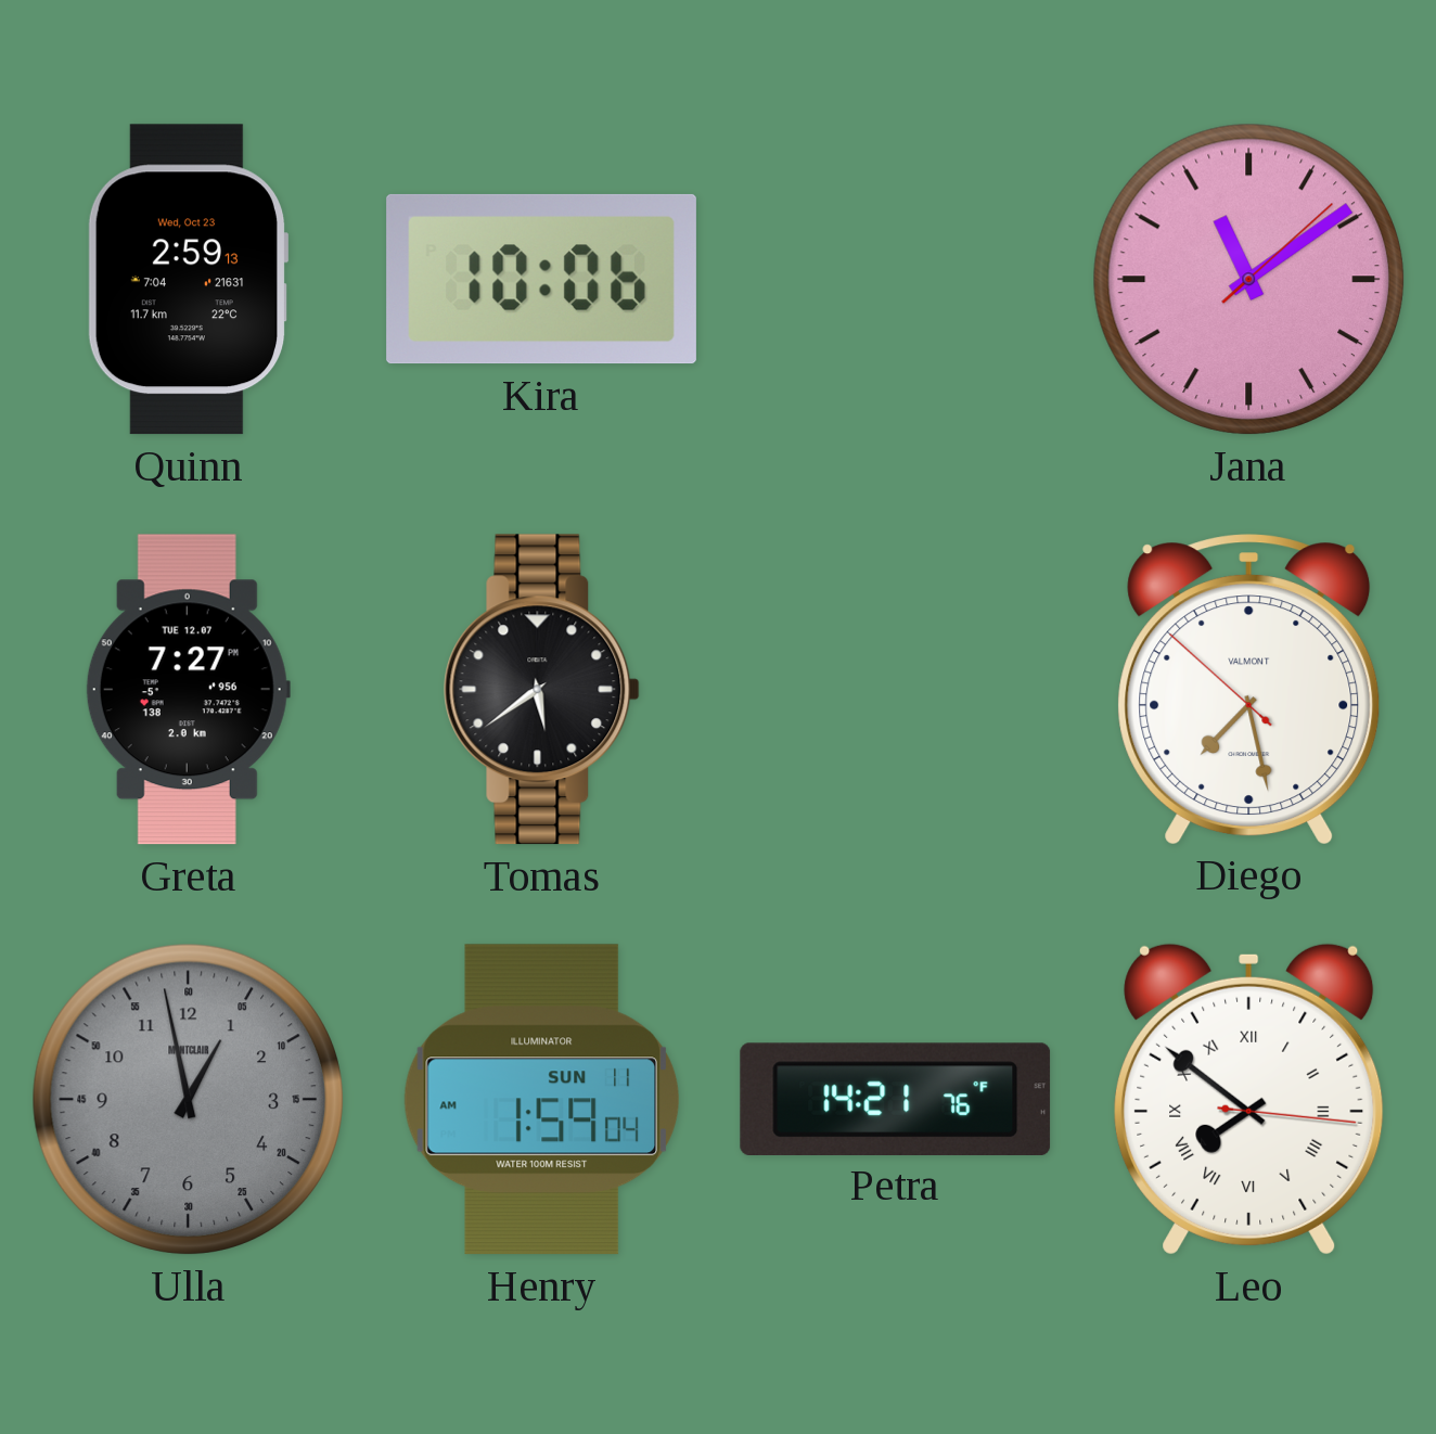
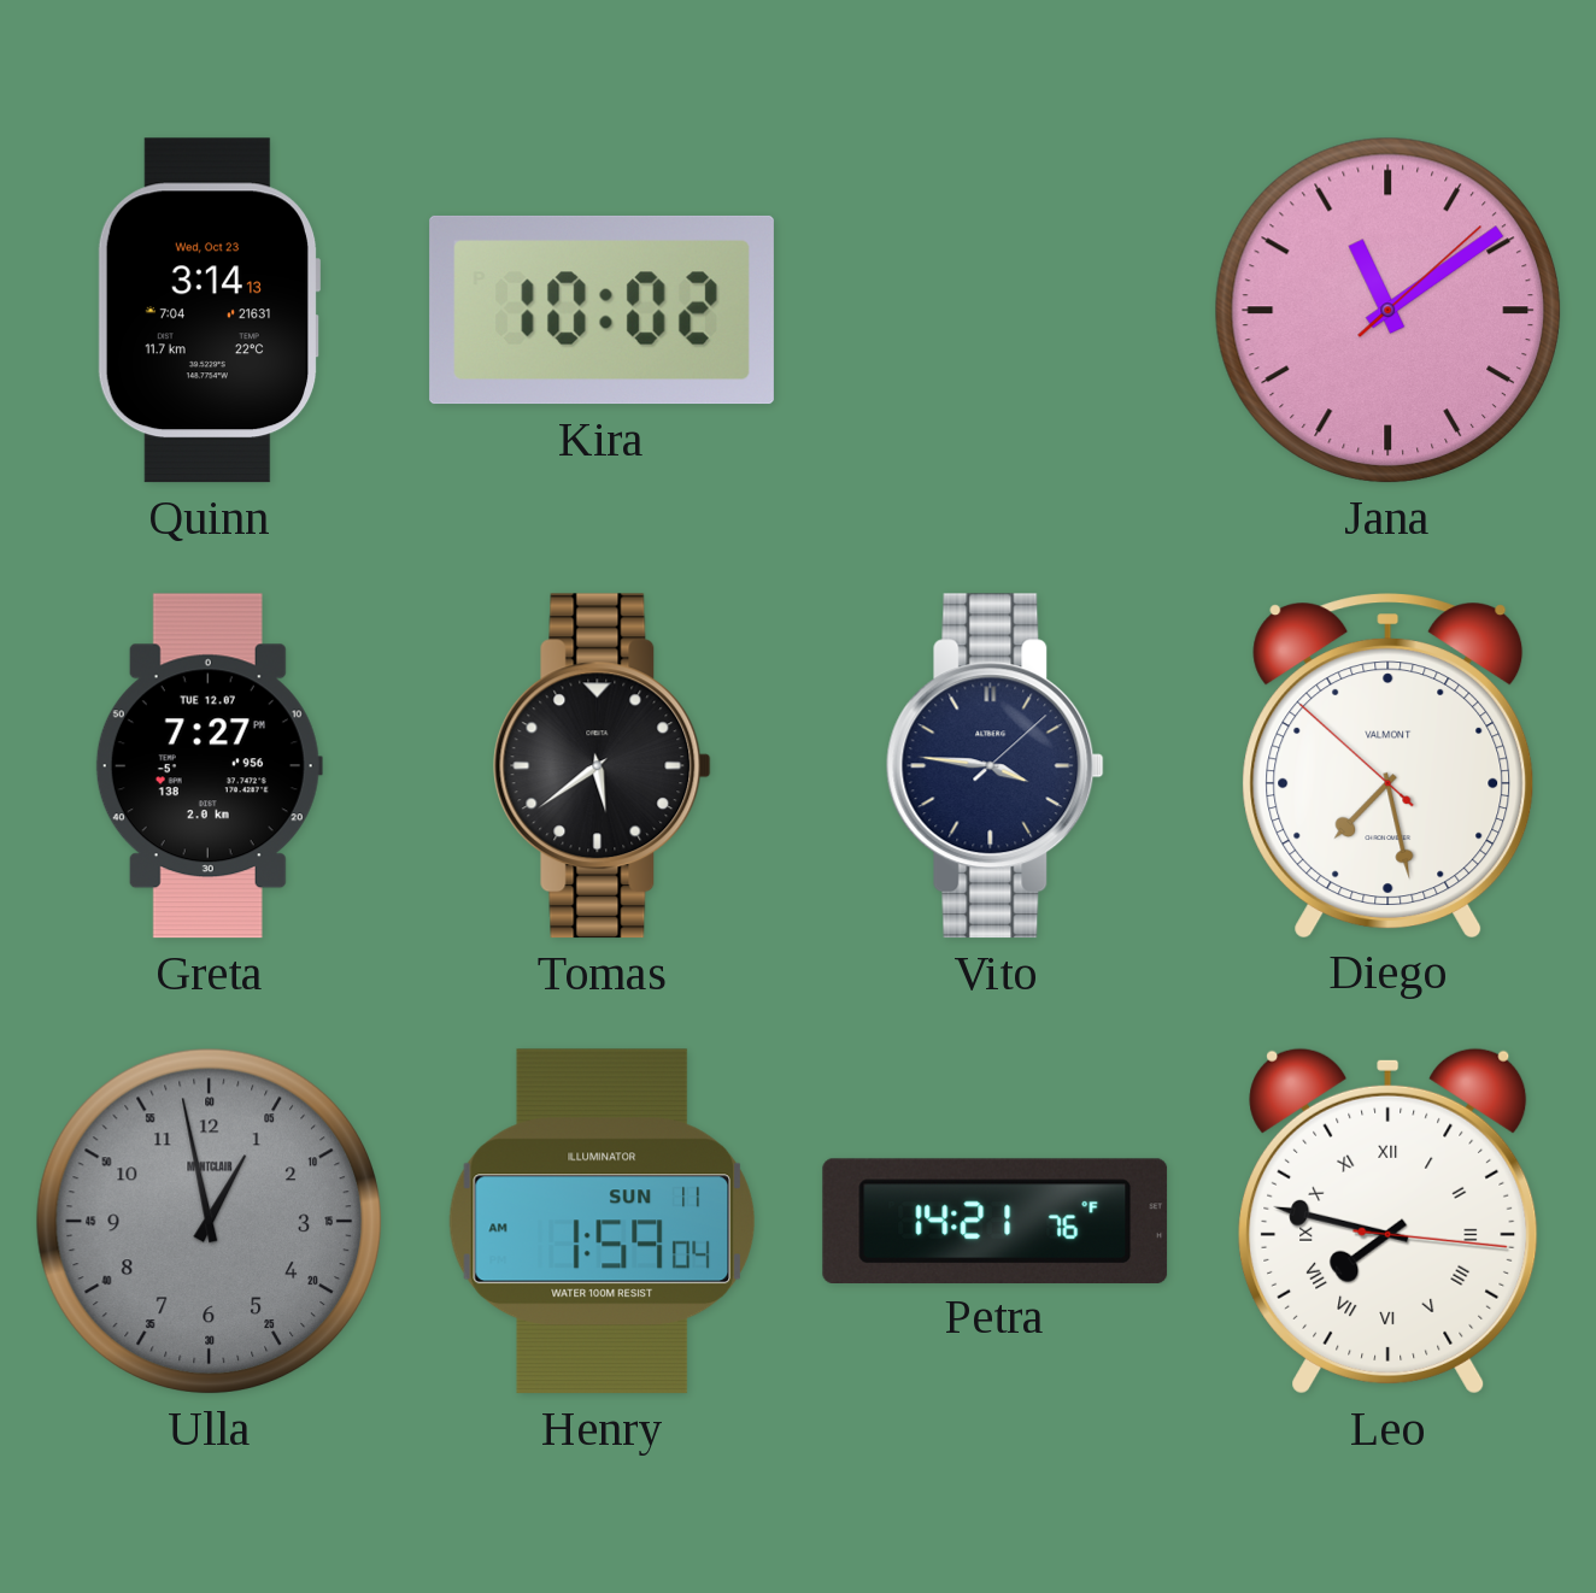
Quinn: 2:59 -> 3:14 (209, 311)
Kira: 10:06 -> 10:02 (602, 310)
Vito: none -> 3:46 (994, 766)
Leo: 7:51 -> 7:47 (1389, 1221)
